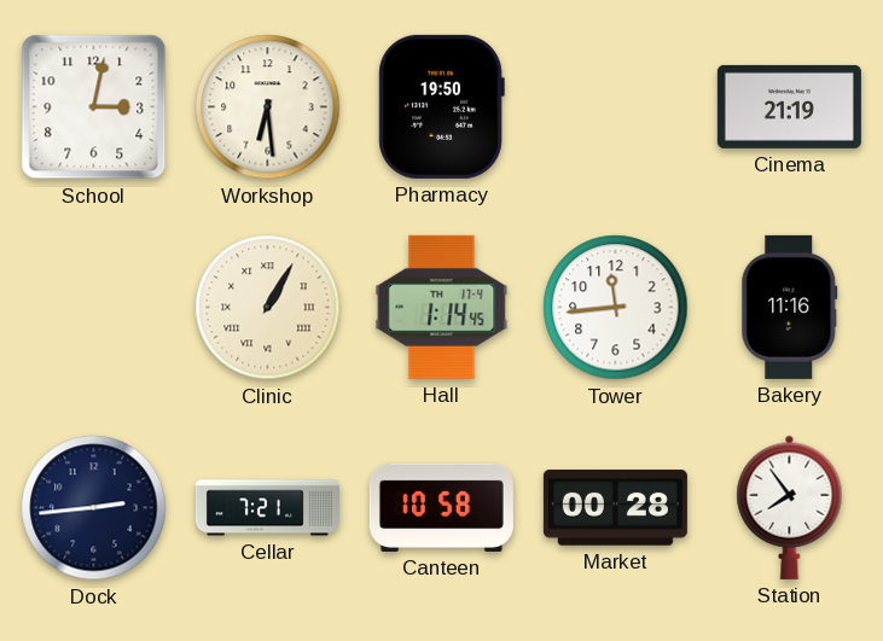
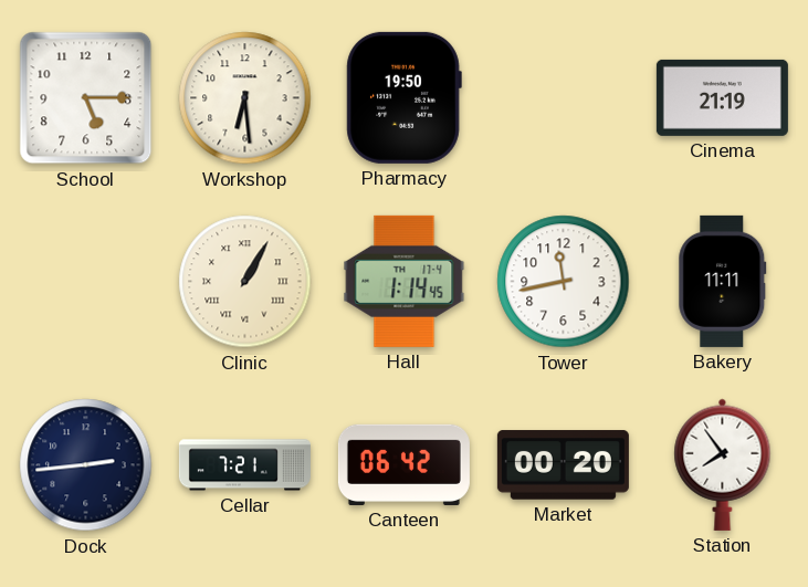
School: 3:02 -> 5:15 (86, 98)
Tower: 11:44 -> 11:43 (564, 282)
Bakery: 11:16 -> 11:11 (723, 281)
Canteen: 10:58 -> 06:42 (403, 464)
Market: 00:28 -> 00:20 (563, 465)
